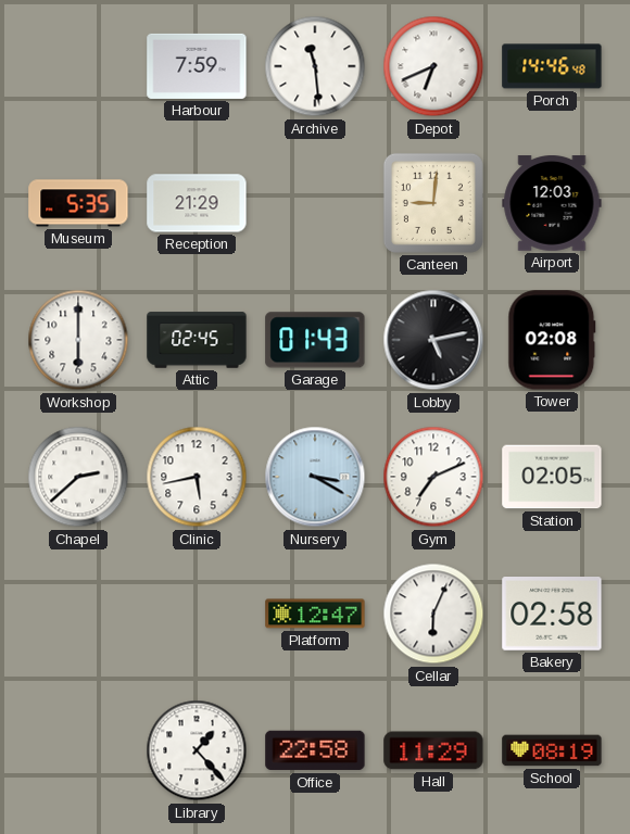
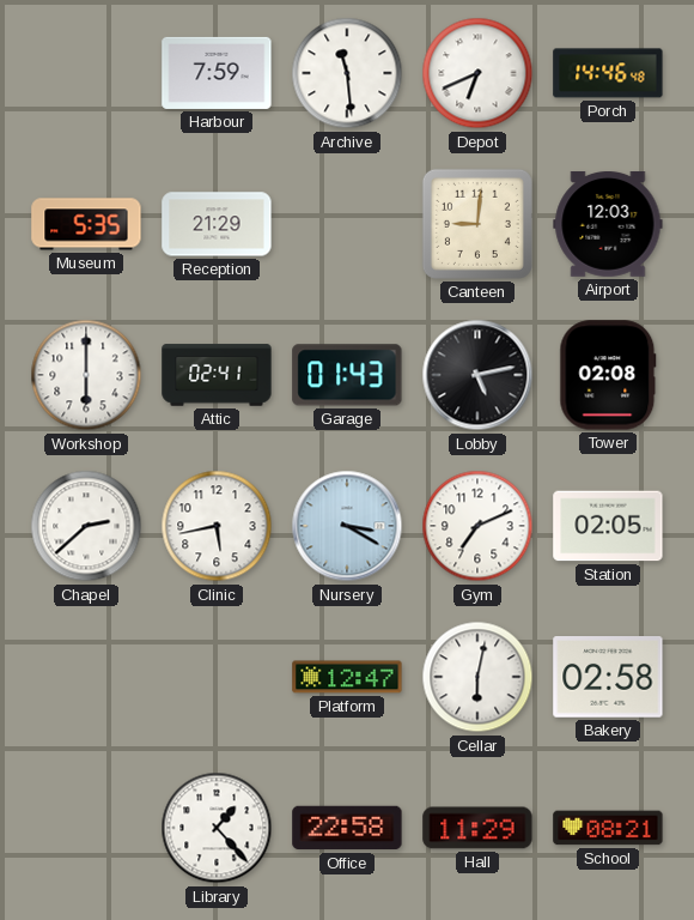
Attic: 02:45 -> 02:41 (217, 375)
Cellar: 6:04 -> 6:02 (477, 677)
School: 08:19 -> 08:21 (608, 828)
